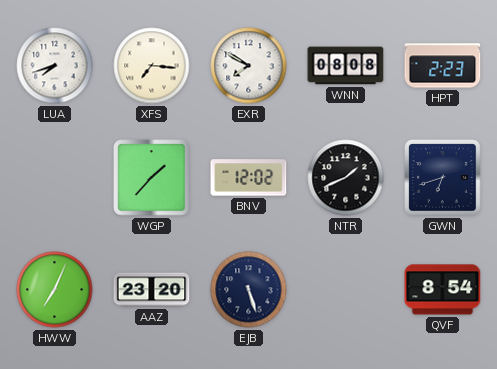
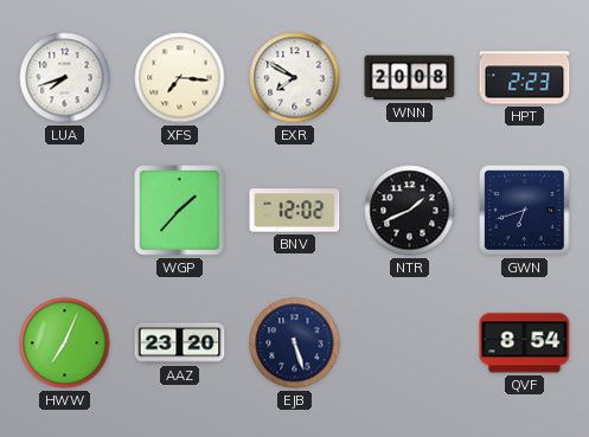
WNN: 08:08 -> 20:08 (410, 78)
